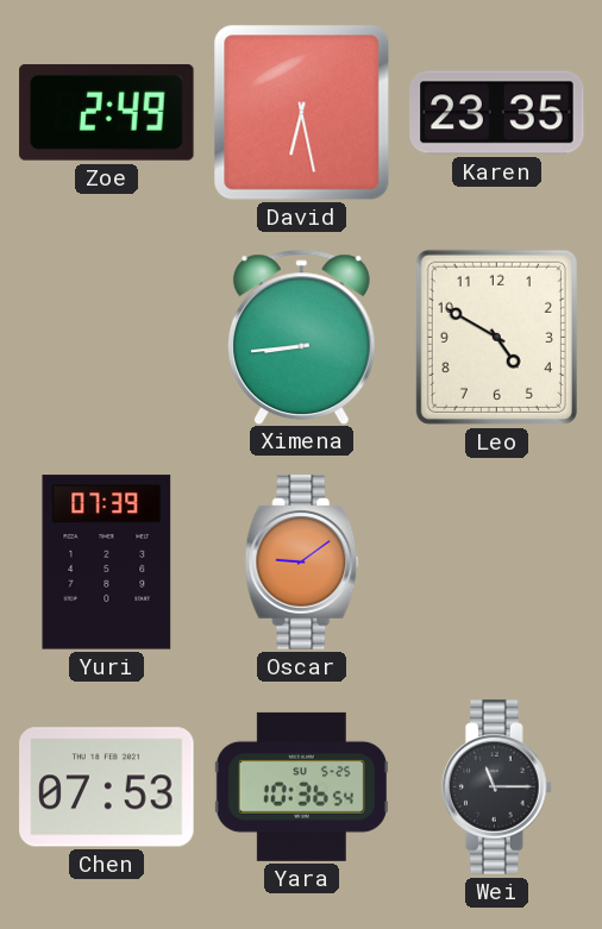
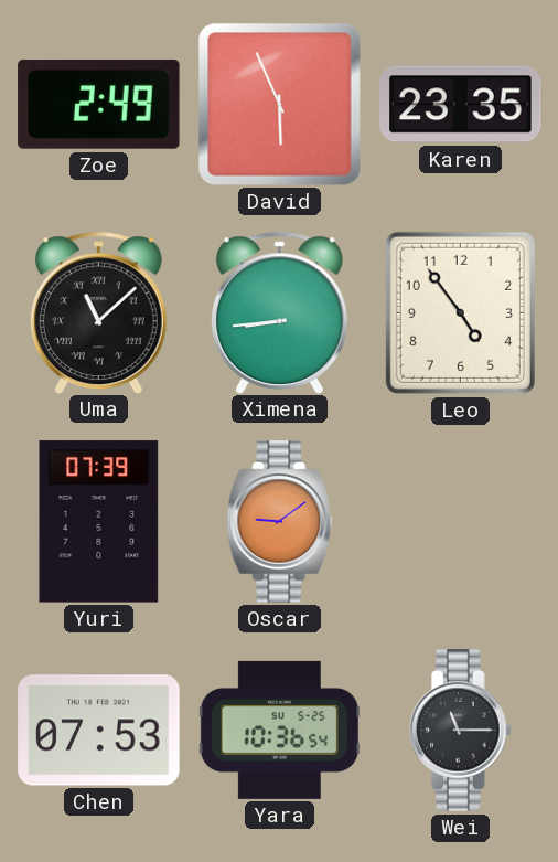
David: 6:28 -> 5:56 (280, 105)
Uma: none -> 11:08 (98, 312)
Leo: 4:50 -> 4:54 (460, 312)
